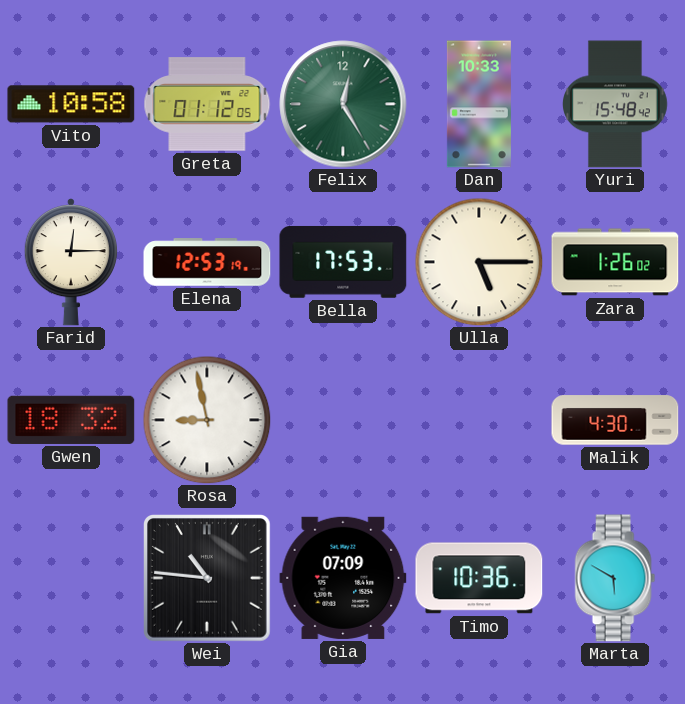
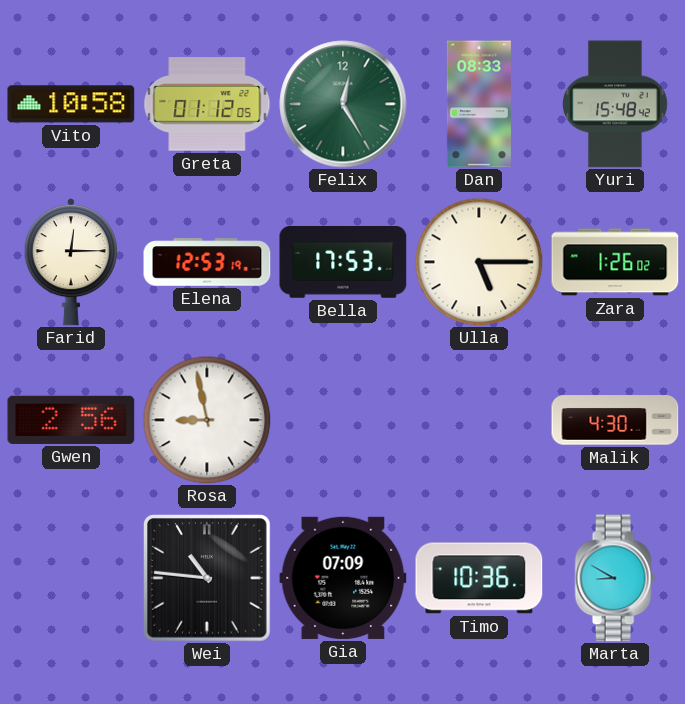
Dan: 10:33 -> 08:33 (479, 104)
Gwen: 18:32 -> 2:56 (71, 420)
Marta: 5:50 -> 8:50 (615, 578)
